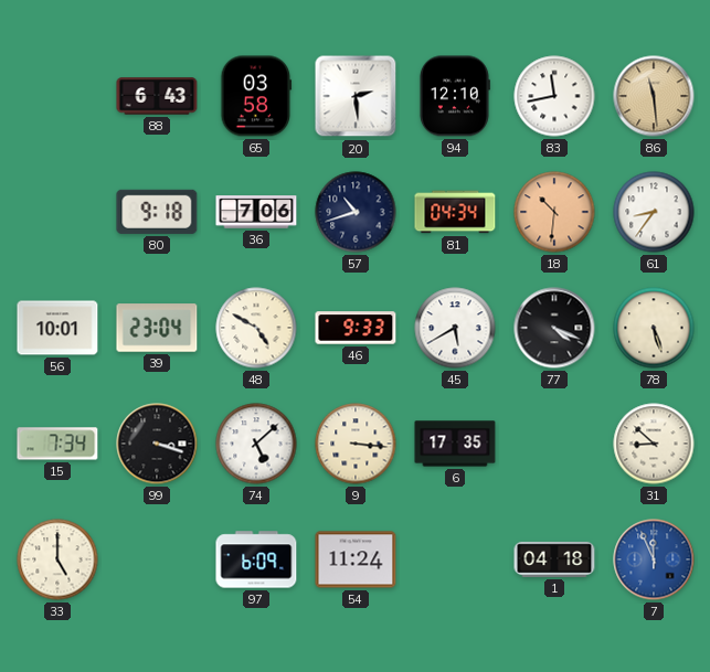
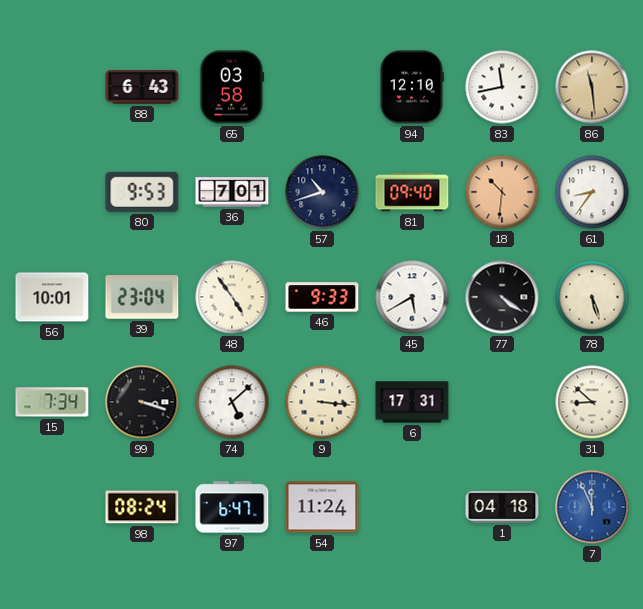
20: 2:29 -> none (356, 96)
80: 9:18 -> 9:53 (142, 192)
36: 7:06 -> 7:01 (232, 192)
81: 04:34 -> 09:40 (412, 192)
48: 4:50 -> 4:54 (232, 297)
77: 4:19 -> 4:21 (502, 297)
6: 17:35 -> 17:31 (412, 402)
33: 5:00 -> none (57, 559)
98: none -> 08:24 (142, 507)
97: 6:09 -> 6:47 (232, 507)
